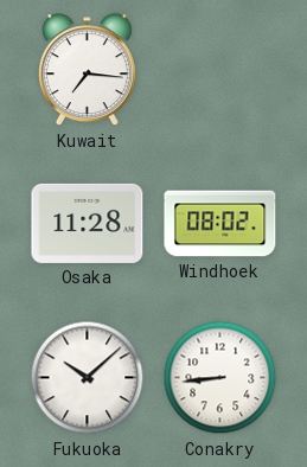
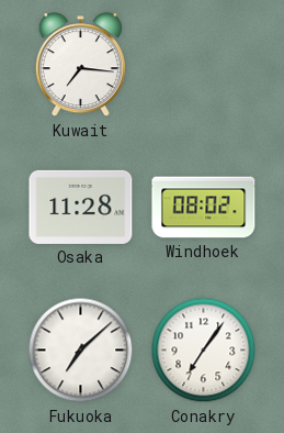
Fukuoka: 10:08 -> 7:08 (81, 351)
Conakry: 8:44 -> 7:06 (204, 351)
